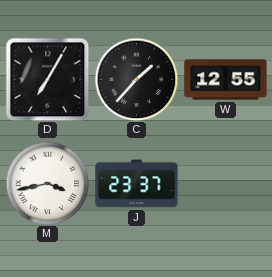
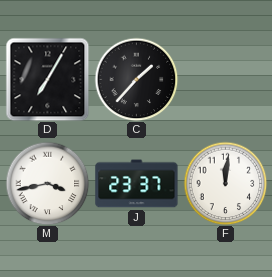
W: 12:55 -> none (226, 80)
F: none -> 12:01 (225, 183)
